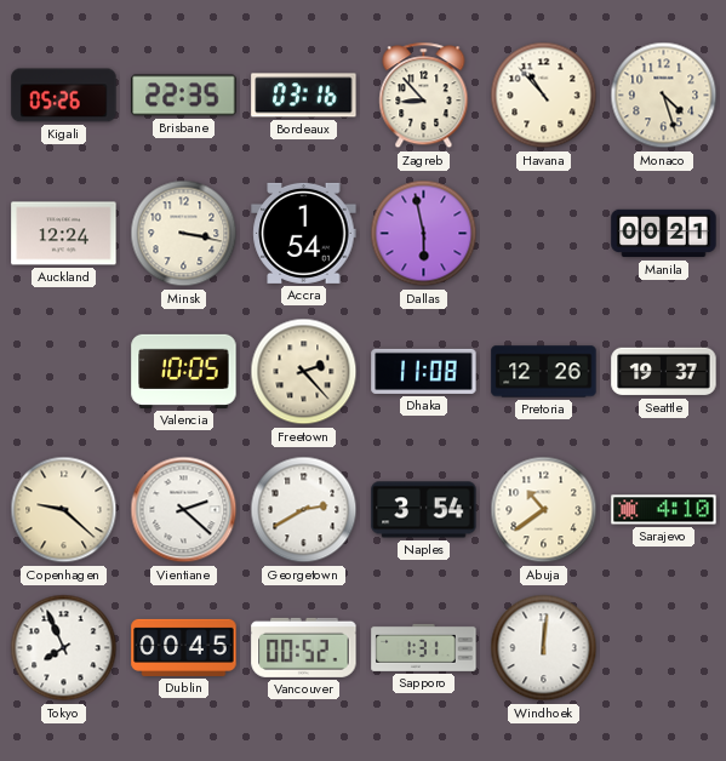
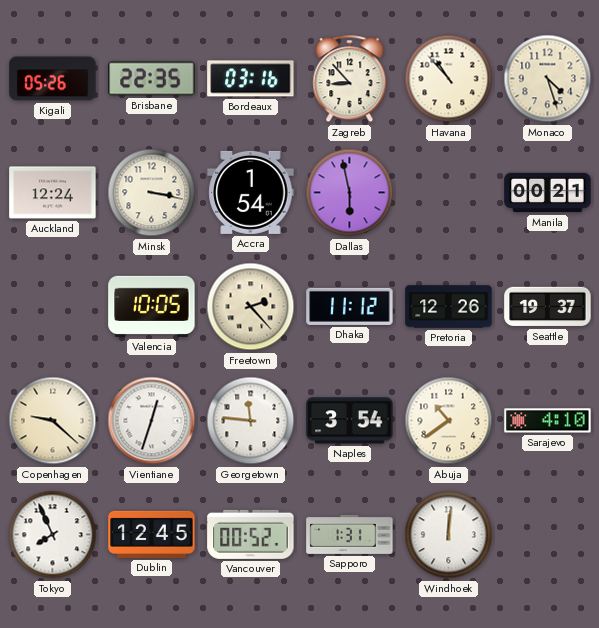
Dhaka: 11:08 -> 11:12 (350, 306)
Vientiane: 2:22 -> 12:33 (152, 421)
Georgetown: 2:40 -> 11:46 (251, 421)
Dublin: 00:45 -> 12:45 (152, 534)
